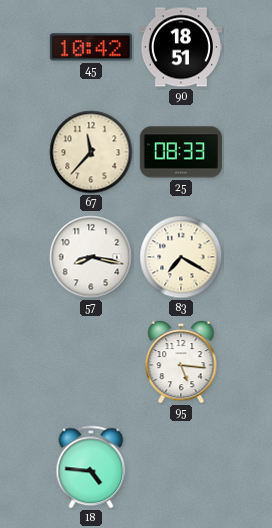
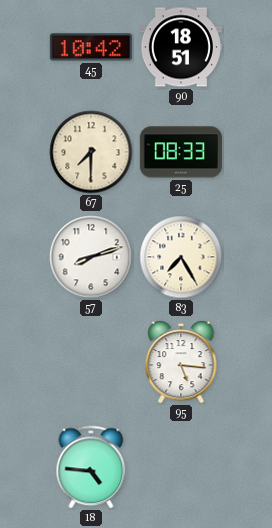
67: 11:37 -> 7:30 (91, 152)
57: 8:17 -> 8:12 (91, 257)
83: 7:20 -> 7:25 (181, 257)
